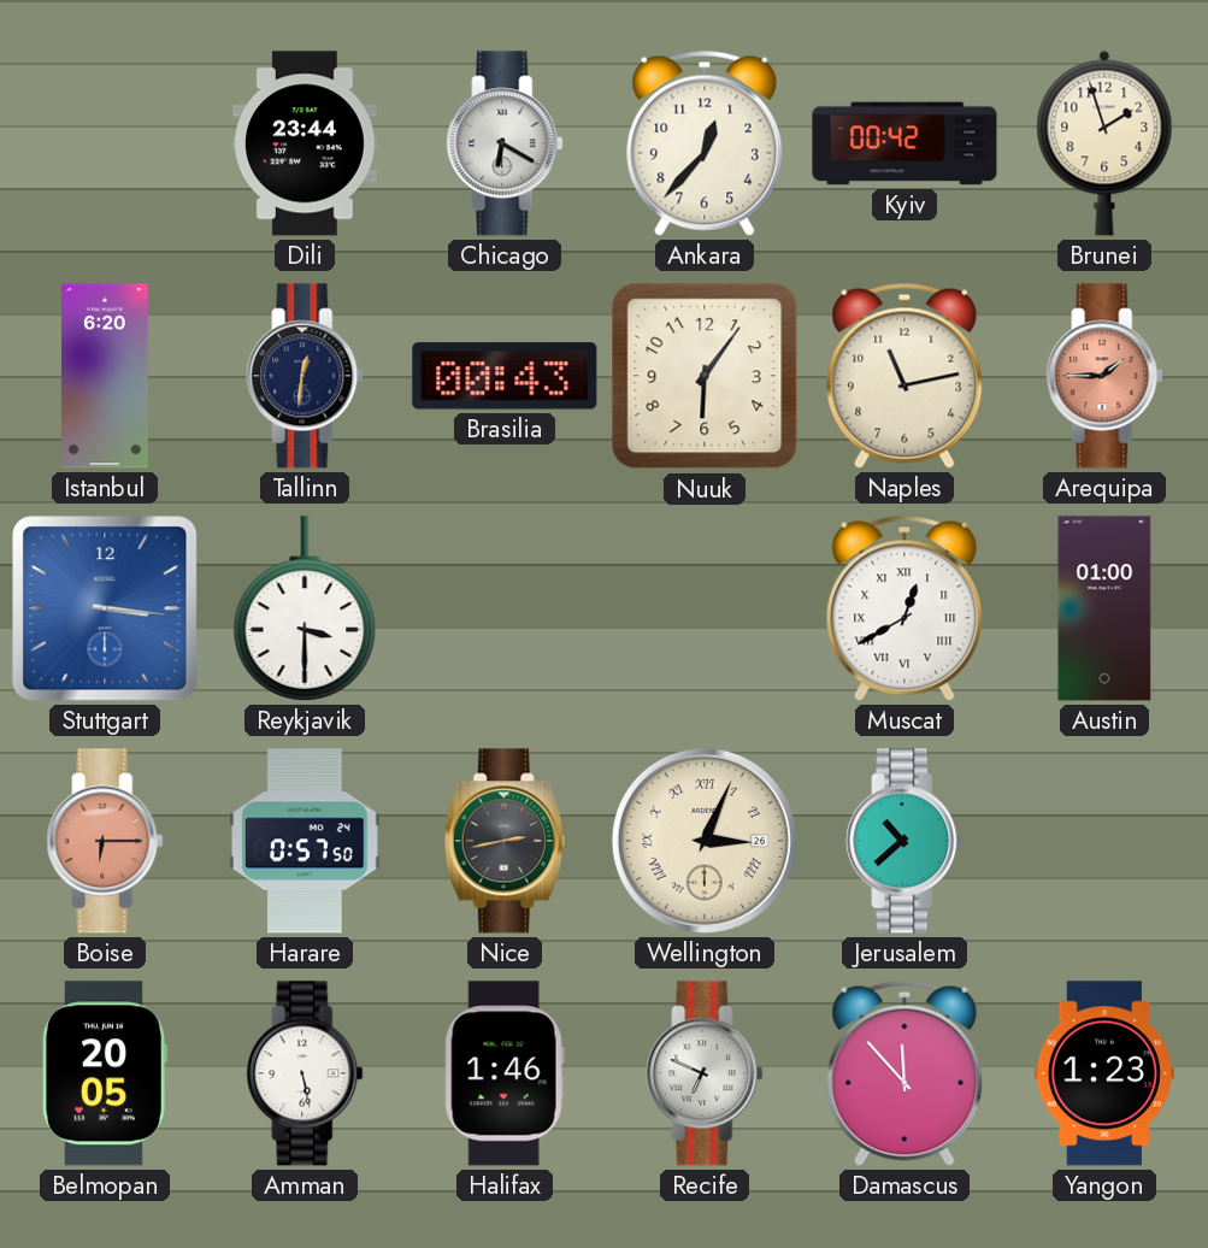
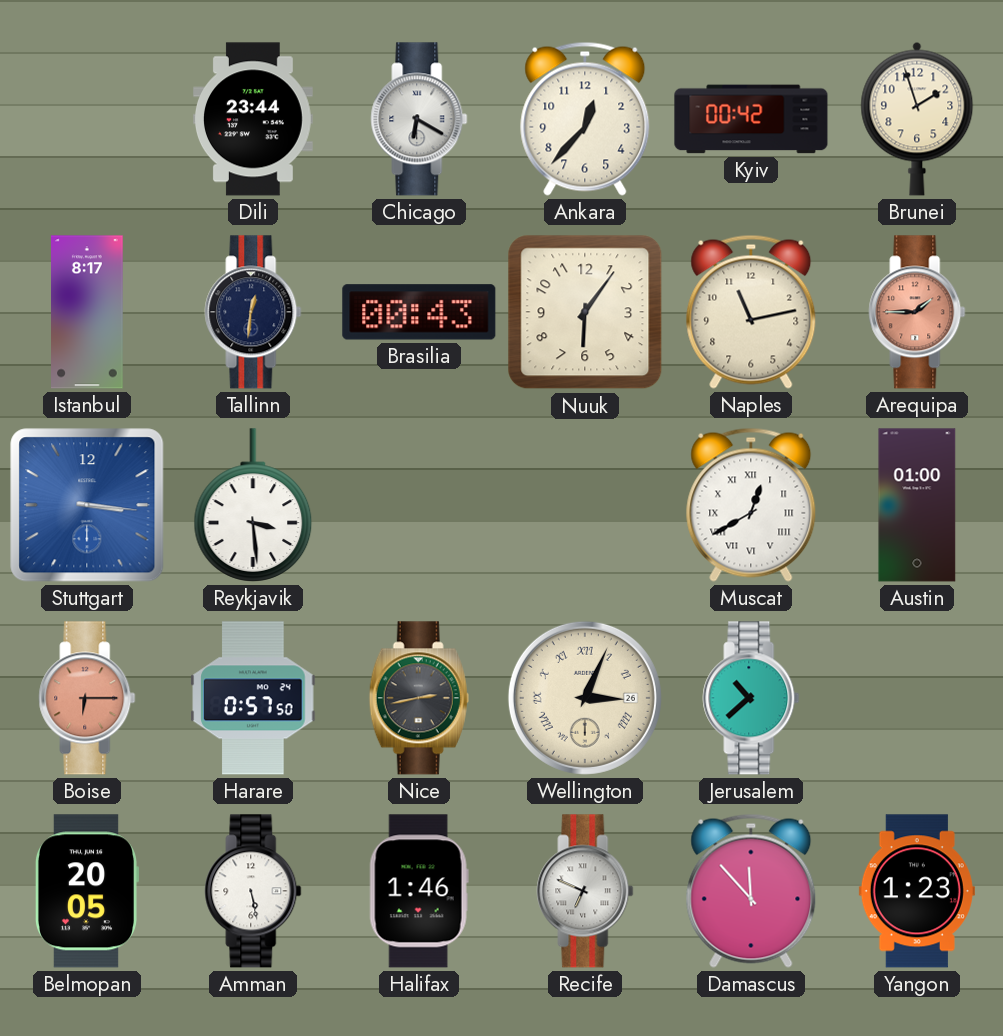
Istanbul: 6:20 -> 8:17 (88, 312)
Reykjavik: 3:30 -> 3:29 (253, 505)
